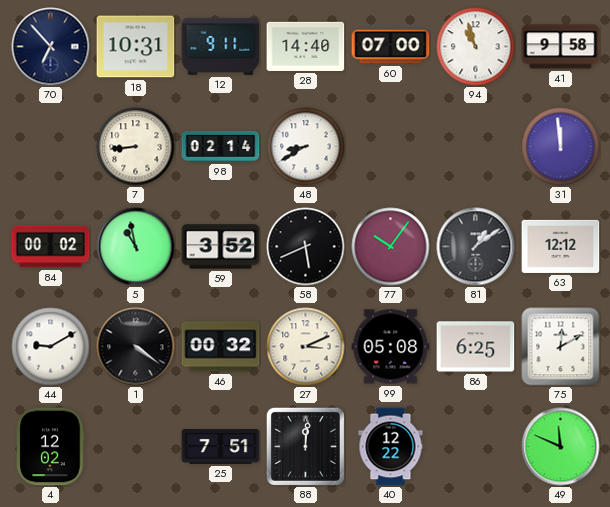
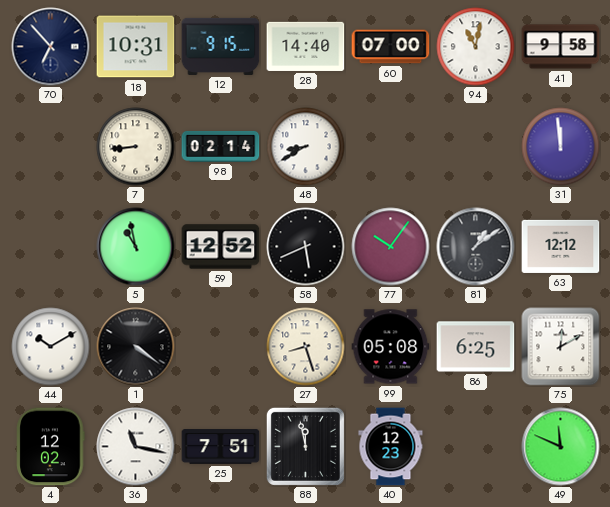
12: 9:11 -> 9:15 (221, 46)
94: 10:57 -> 11:02 (476, 47)
84: 00:02 -> none (51, 247)
59: 3:52 -> 12:52 (221, 247)
44: 9:10 -> 10:10 (51, 347)
46: 00:32 -> none (221, 347)
27: 3:11 -> 8:27 (306, 347)
36: none -> 11:17 (136, 447)
88: 12:01 -> 11:58 (305, 446)
40: 12:22 -> 12:23 (391, 447)
